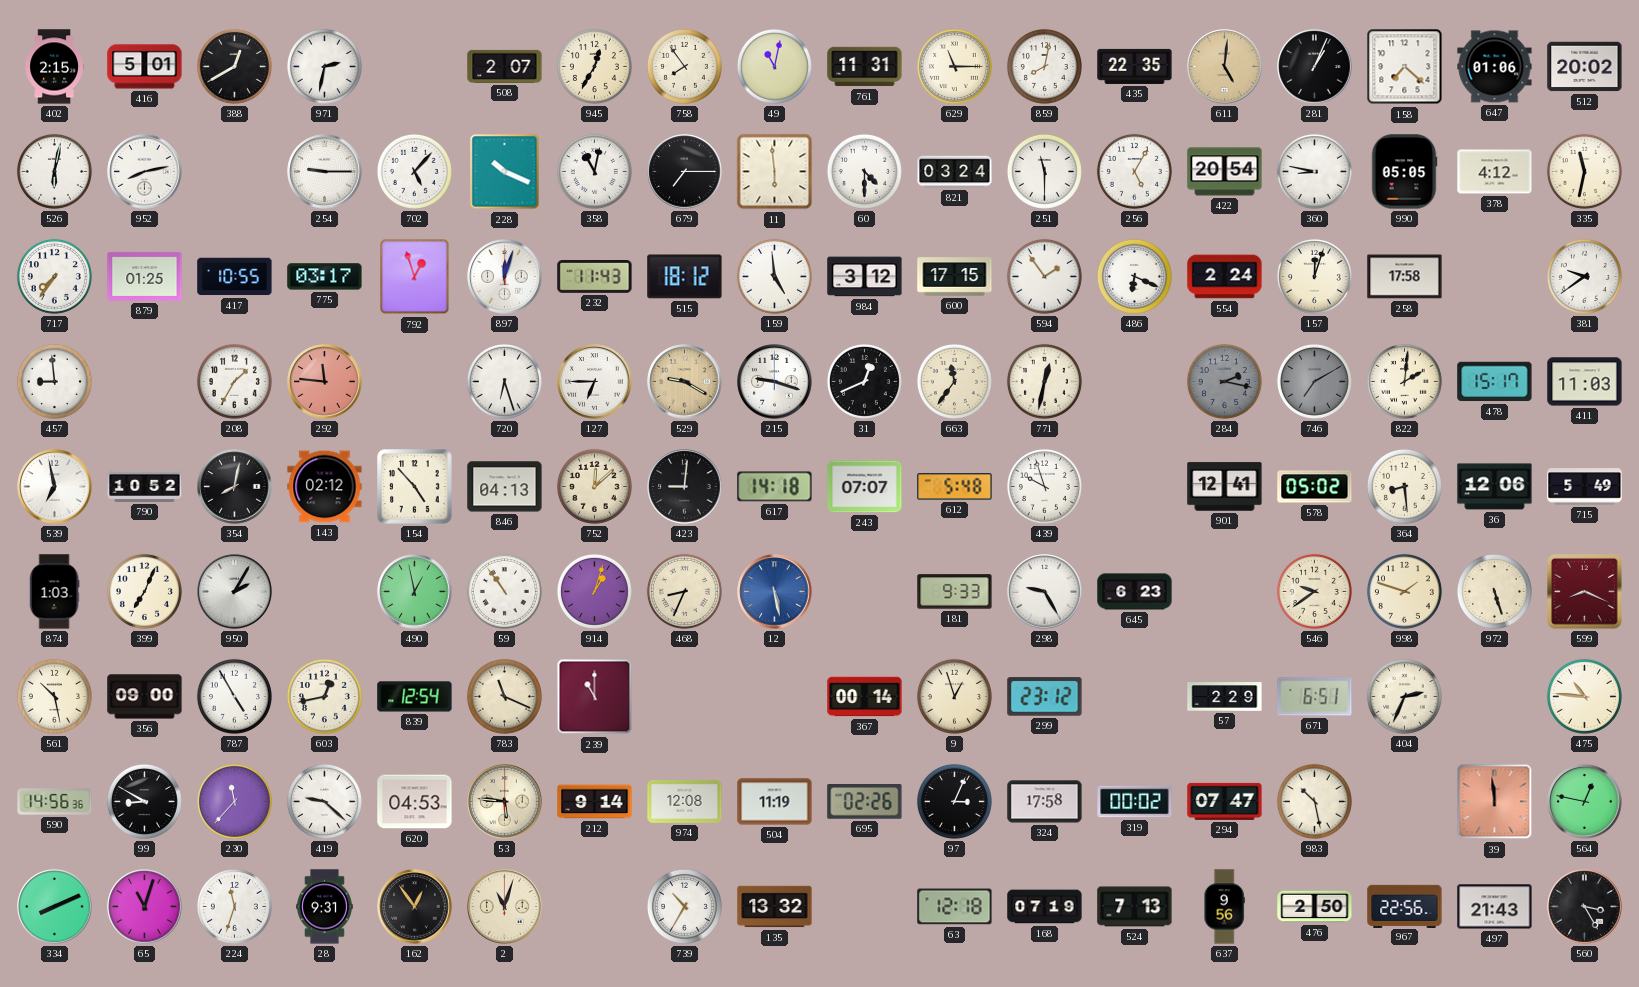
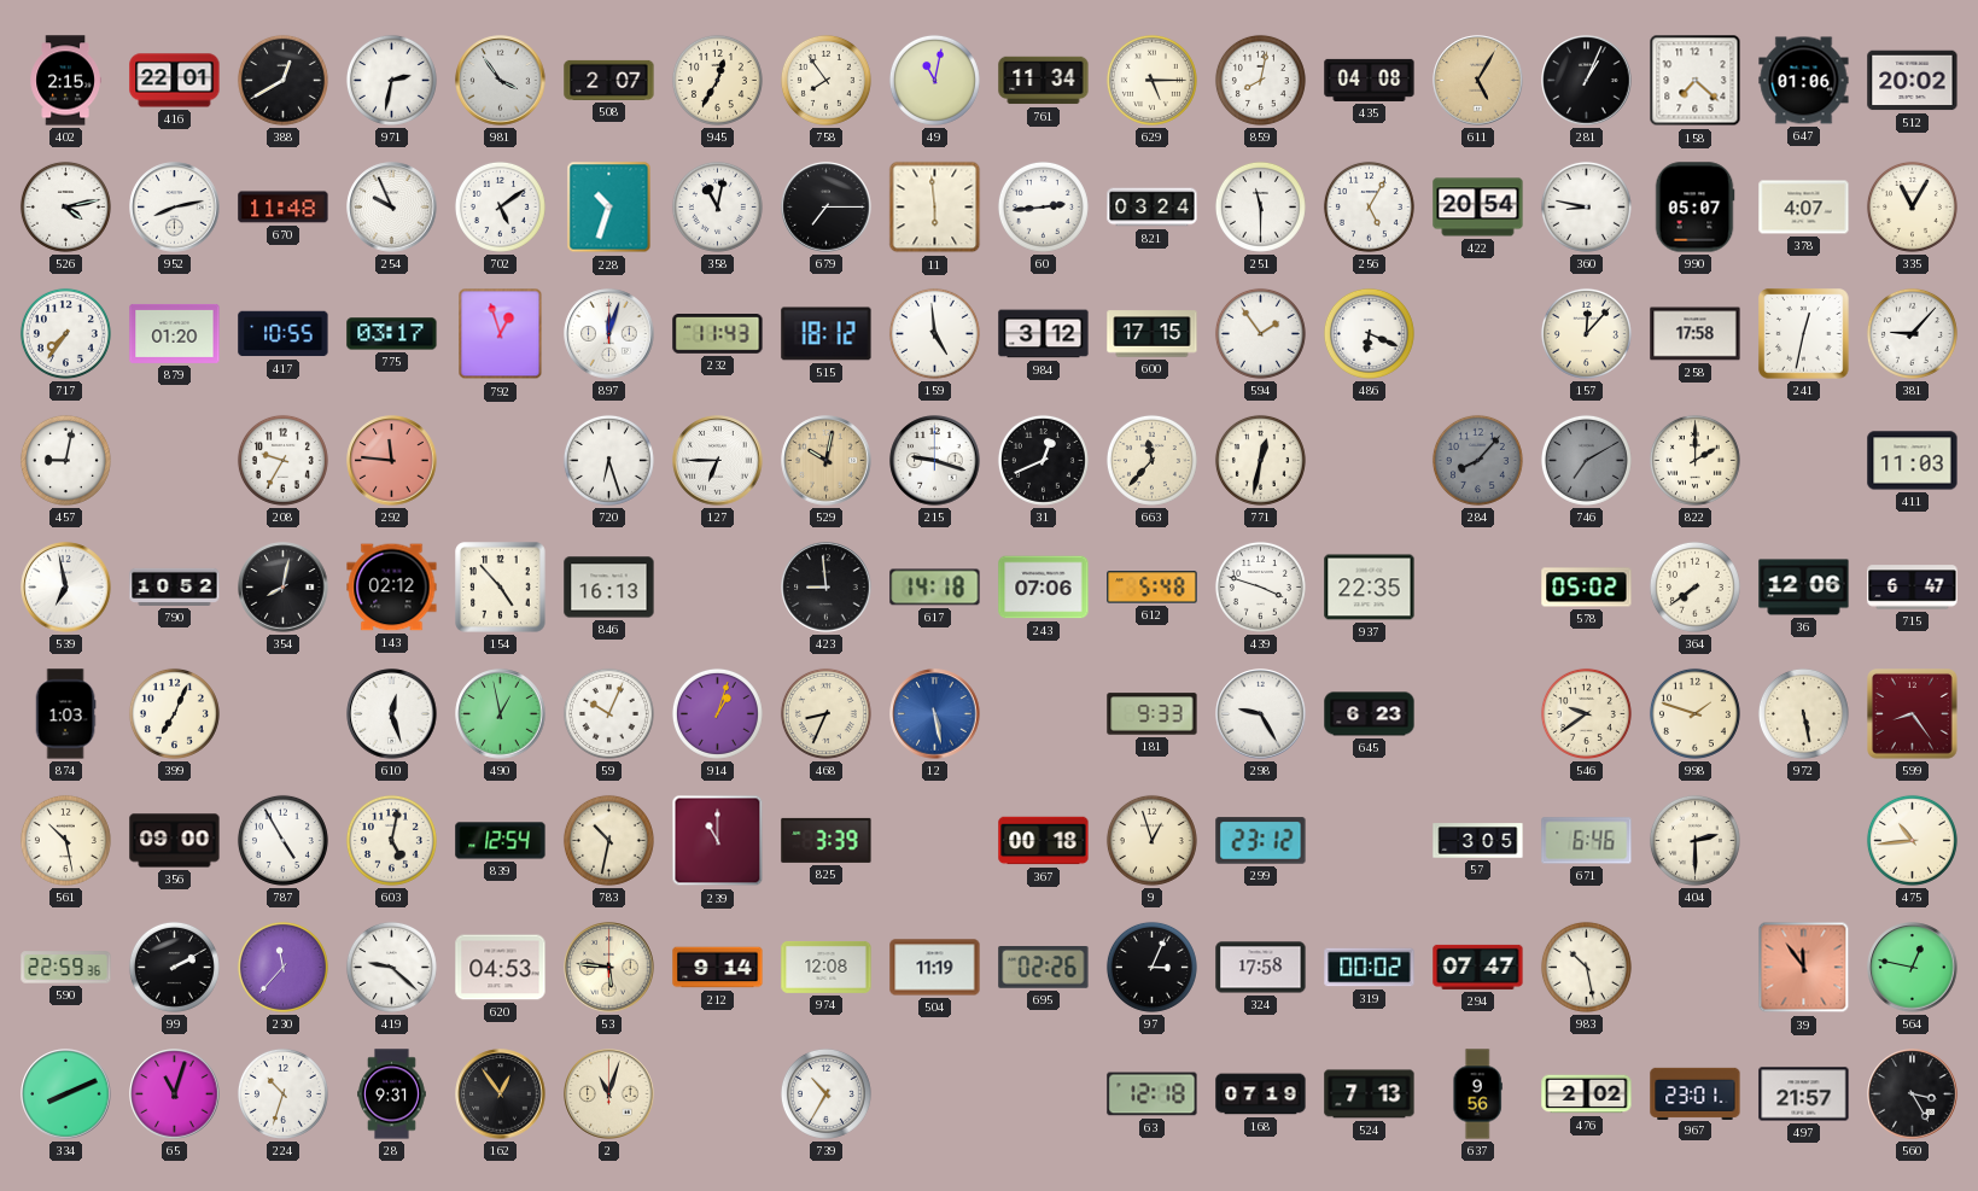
416: 5:01 -> 22:01 (175, 81)
981: none -> 3:54 (501, 81)
761: 11:31 -> 11:34 (1044, 81)
629: 11:15 -> 5:15 (1151, 80)
435: 22:35 -> 04:08 (1370, 80)
611: 5:01 -> 5:05 (1478, 81)
526: 6:02 -> 4:13 (65, 206)
670: none -> 11:48 (284, 208)
254: 9:15 -> 9:56 (392, 208)
702: 5:07 -> 5:09 (500, 206)
228: 10:19 -> 10:33 (609, 208)
60: 4:30 -> 2:44 (1043, 206)
990: 05:05 -> 05:07 (1694, 208)
378: 4:12 -> 4:07 (1804, 208)
335: 11:32 -> 11:05 (1912, 206)
879: 01:25 -> 01:20 (175, 333)
554: 2:24 -> none (1225, 277)
157: 12:03 -> 12:07 (1586, 333)
241: none -> 12:32 (1804, 334)
381: 9:39 -> 9:07 (1912, 333)
457: 8:59 -> 9:02 (65, 460)
208: 1:35 -> 9:35 (282, 460)
529: 9:20 -> 10:02 (827, 461)
663: 11:36 -> 11:37 (1151, 460)
284: 2:17 -> 8:07 (1477, 460)
822: 2:01 -> 2:00 (1694, 460)
478: 15:17 -> none (1495, 382)
846: 04:13 -> 16:13 (609, 588)
752: 12:08 -> none (594, 486)
423: 9:01 -> 8:59 (827, 588)
243: 07:07 -> 07:06 (1044, 588)
439: 9:57 -> 3:48 (1260, 586)
937: none -> 22:35 (1370, 588)
901: 12:41 -> none (1225, 487)
364: 8:29 -> 7:39 (1694, 586)
715: 5:49 -> 6:47 (1913, 588)
950: 2:05 -> none (235, 592)
610: none -> 12:27 (392, 714)
59: 10:54 -> 10:04 (608, 713)
972: 5:27 -> 5:28 (1803, 713)
599: 8:19 -> 8:24 (1913, 714)
603: 12:43 -> 5:02 (391, 840)
783: 11:19 -> 10:32 (608, 840)
825: none -> 3:39 (827, 840)
367: 00:14 -> 00:18 (1044, 841)
57: 2:29 -> 3:05 (1478, 841)
671: 6:51 -> 6:46 (1587, 841)
404: 2:34 -> 2:30 (1694, 840)
475: 10:46 -> 10:44 (1912, 840)
590: 14:56 -> 22:59 (66, 968)
99: 8:50 -> 2:10 (174, 967)
39: 11:59 -> 11:54 (1804, 968)
224: 11:33 -> 10:33 (282, 1093)
135: 13:32 -> none (775, 907)
476: 2:50 -> 2:02 (1587, 1094)
967: 22:56 -> 23:01 (1696, 1093)
497: 21:43 -> 21:57 (1804, 1094)
